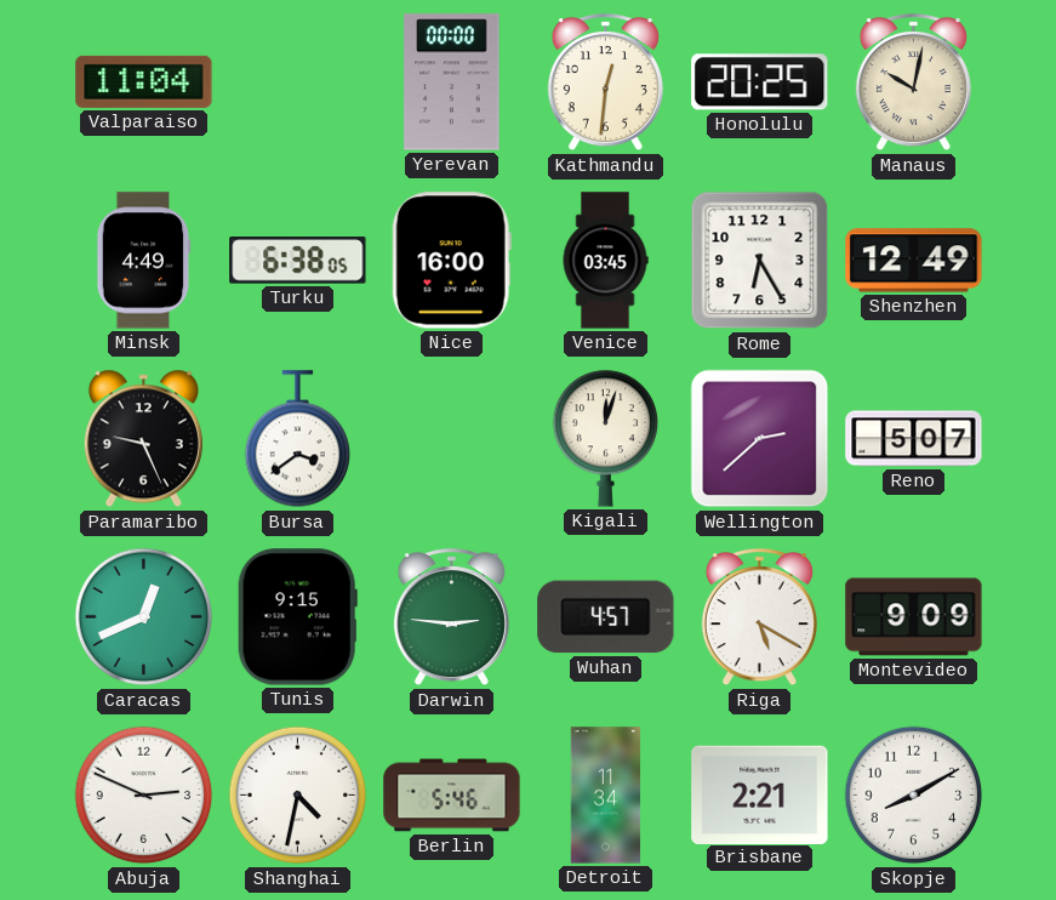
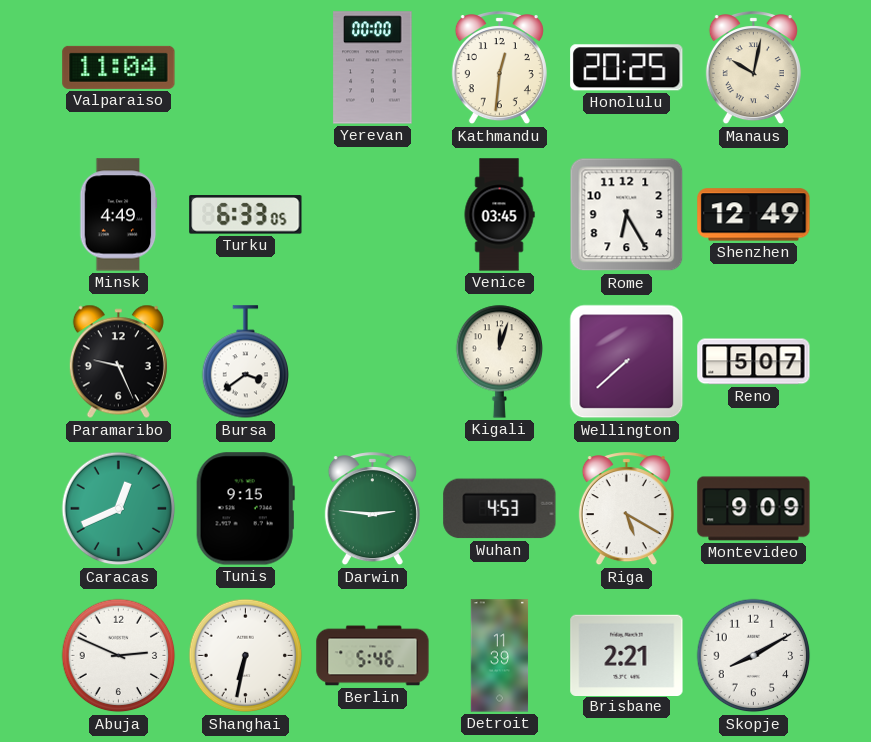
Turku: 6:38 -> 6:33 (246, 215)
Nice: 16:00 -> none (451, 261)
Wellington: 2:38 -> 7:38 (627, 362)
Wuhan: 4:57 -> 4:53 (500, 509)
Shanghai: 4:32 -> 6:32 (246, 656)
Detroit: 11:34 -> 11:39 (500, 656)
